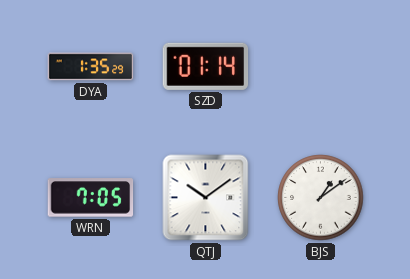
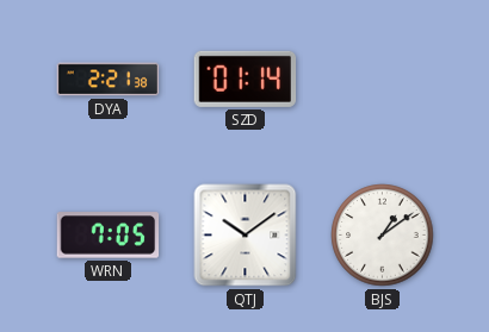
DYA: 1:35 -> 2:21 (109, 80)
